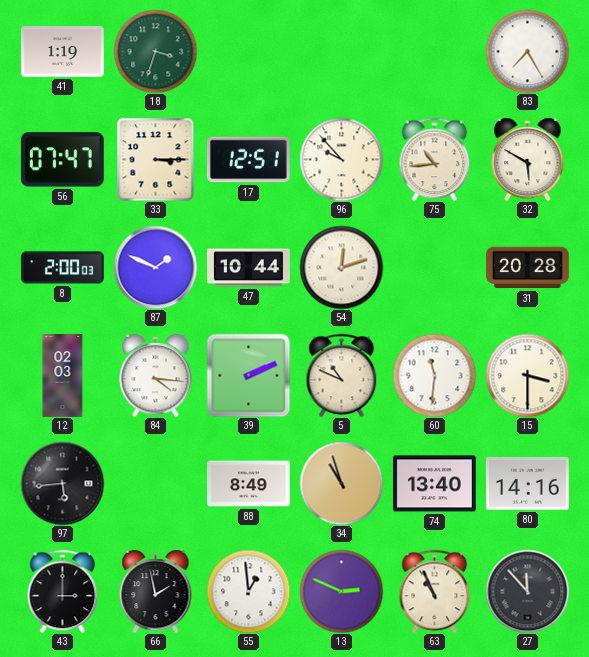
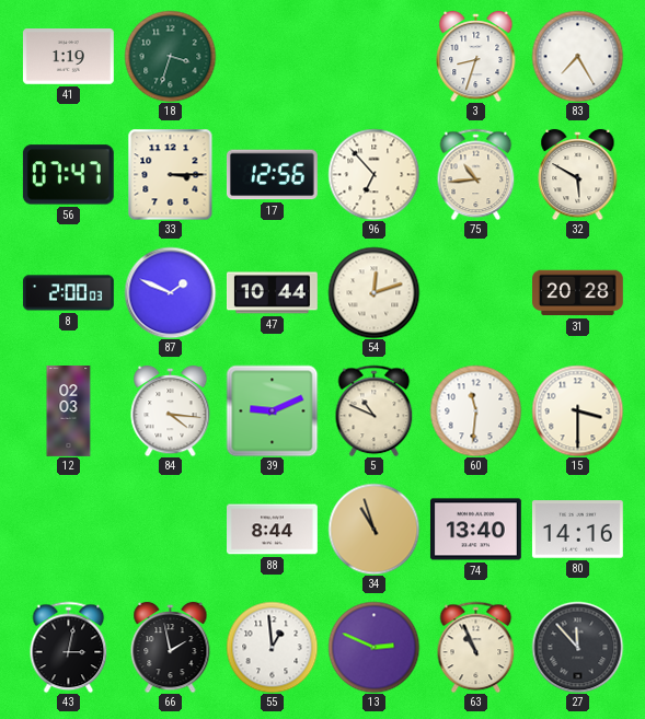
3: none -> 8:33 (476, 56)
17: 12:51 -> 12:56 (272, 175)
96: 9:53 -> 6:53 (373, 174)
39: 2:11 -> 9:11 (272, 410)
97: 5:44 -> none (62, 483)
88: 8:49 -> 8:44 (273, 530)
43: 3:00 -> 3:02 (69, 647)
